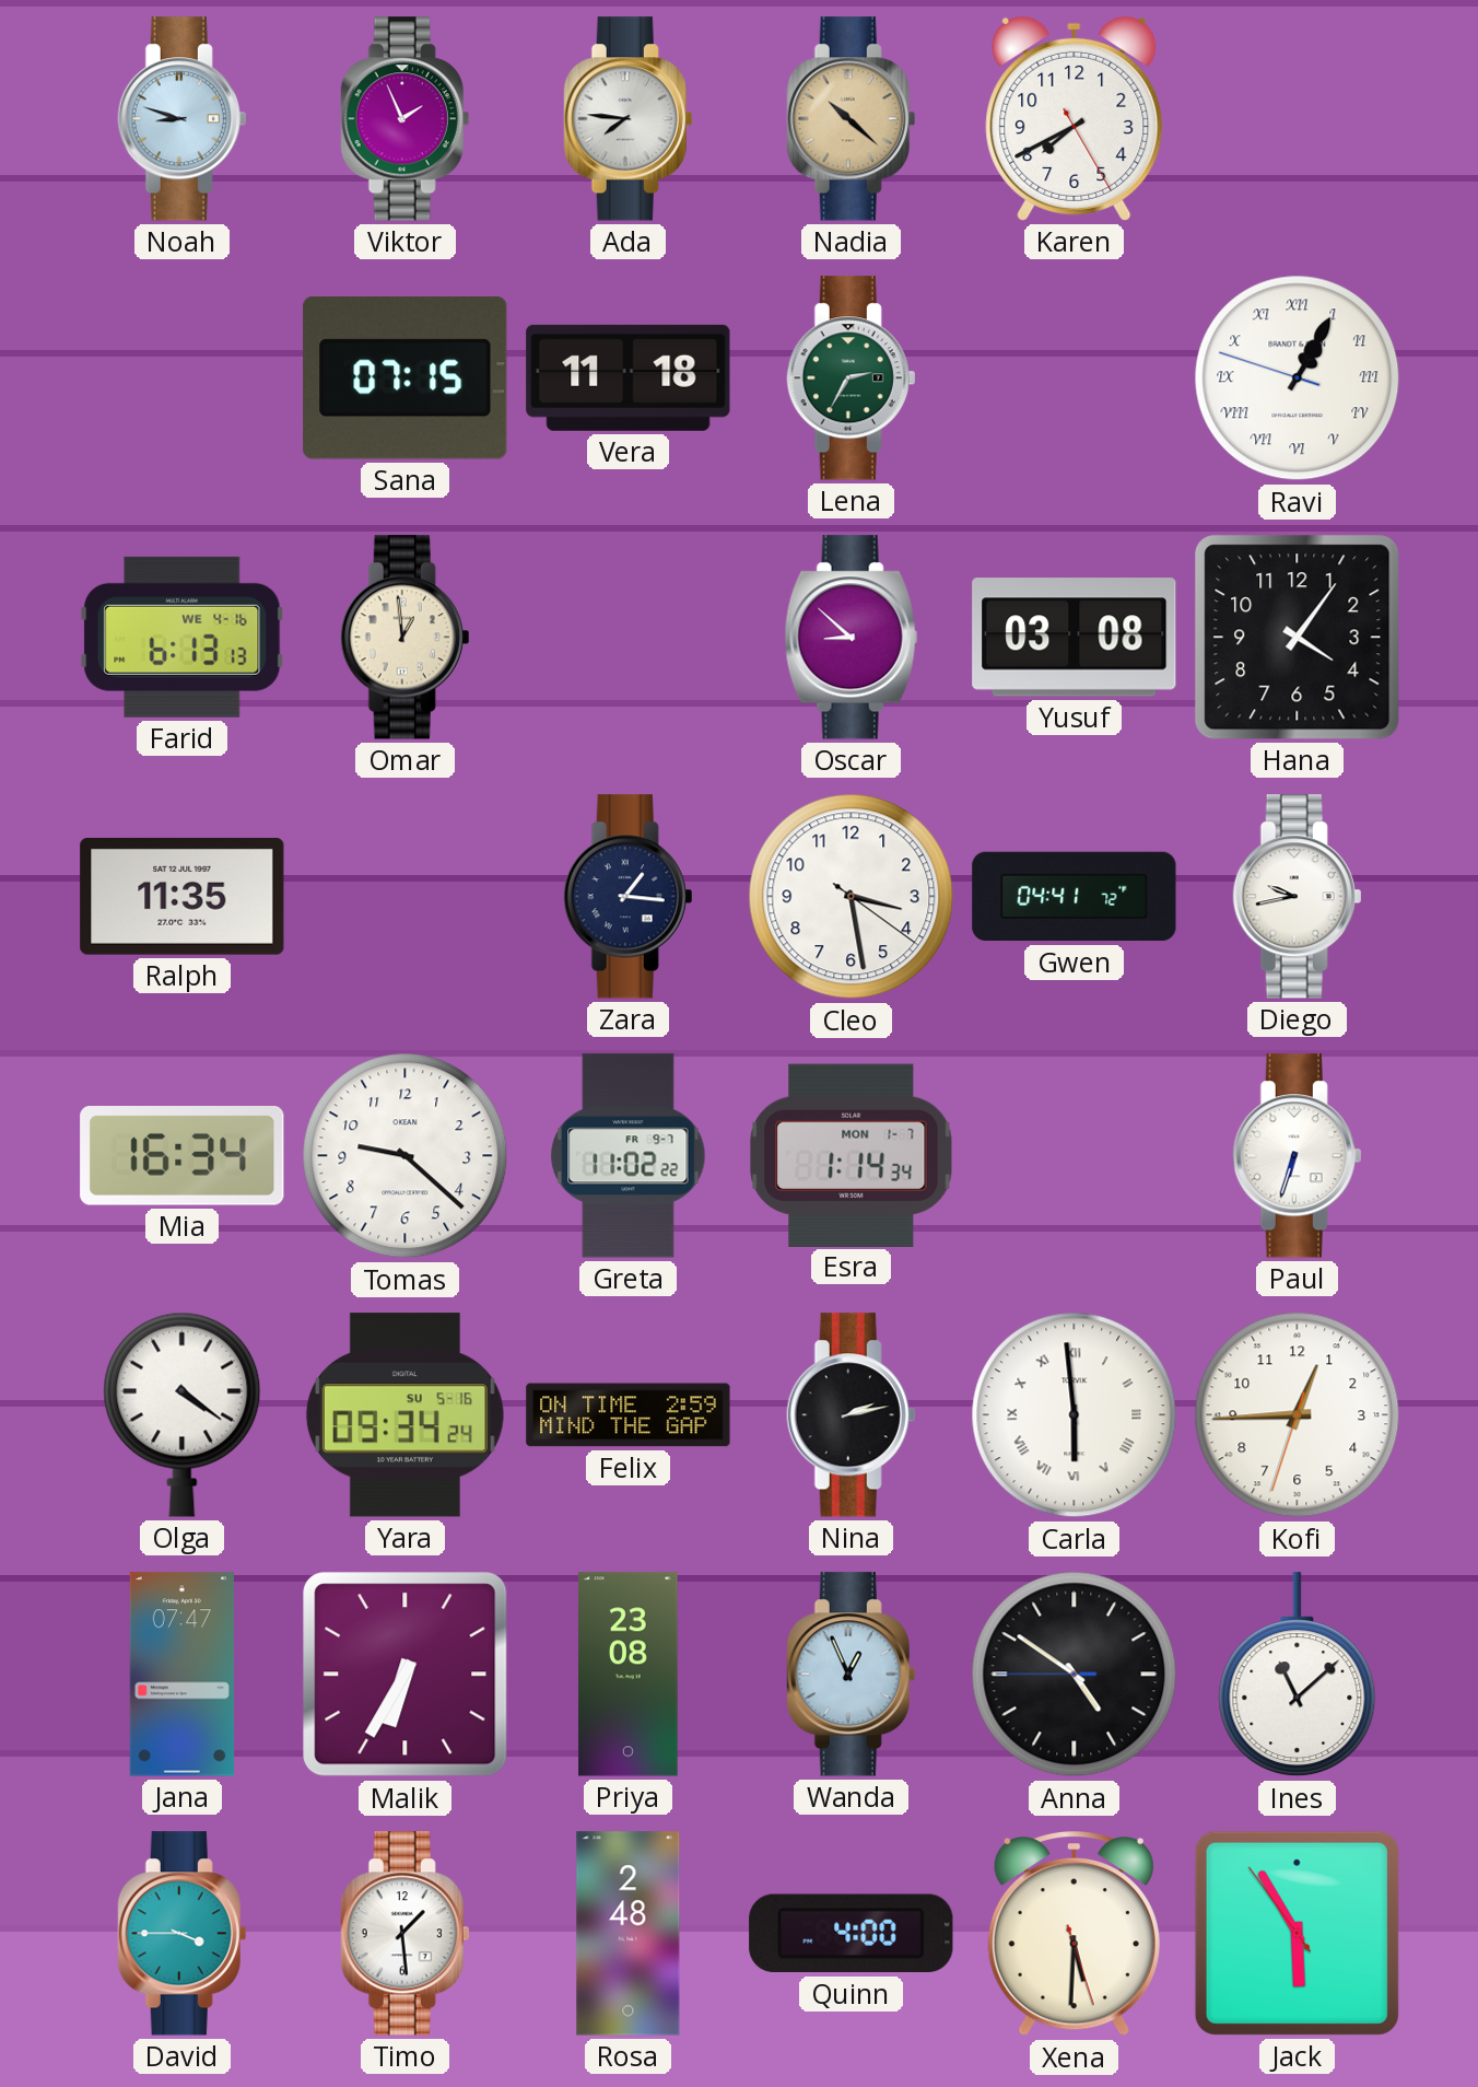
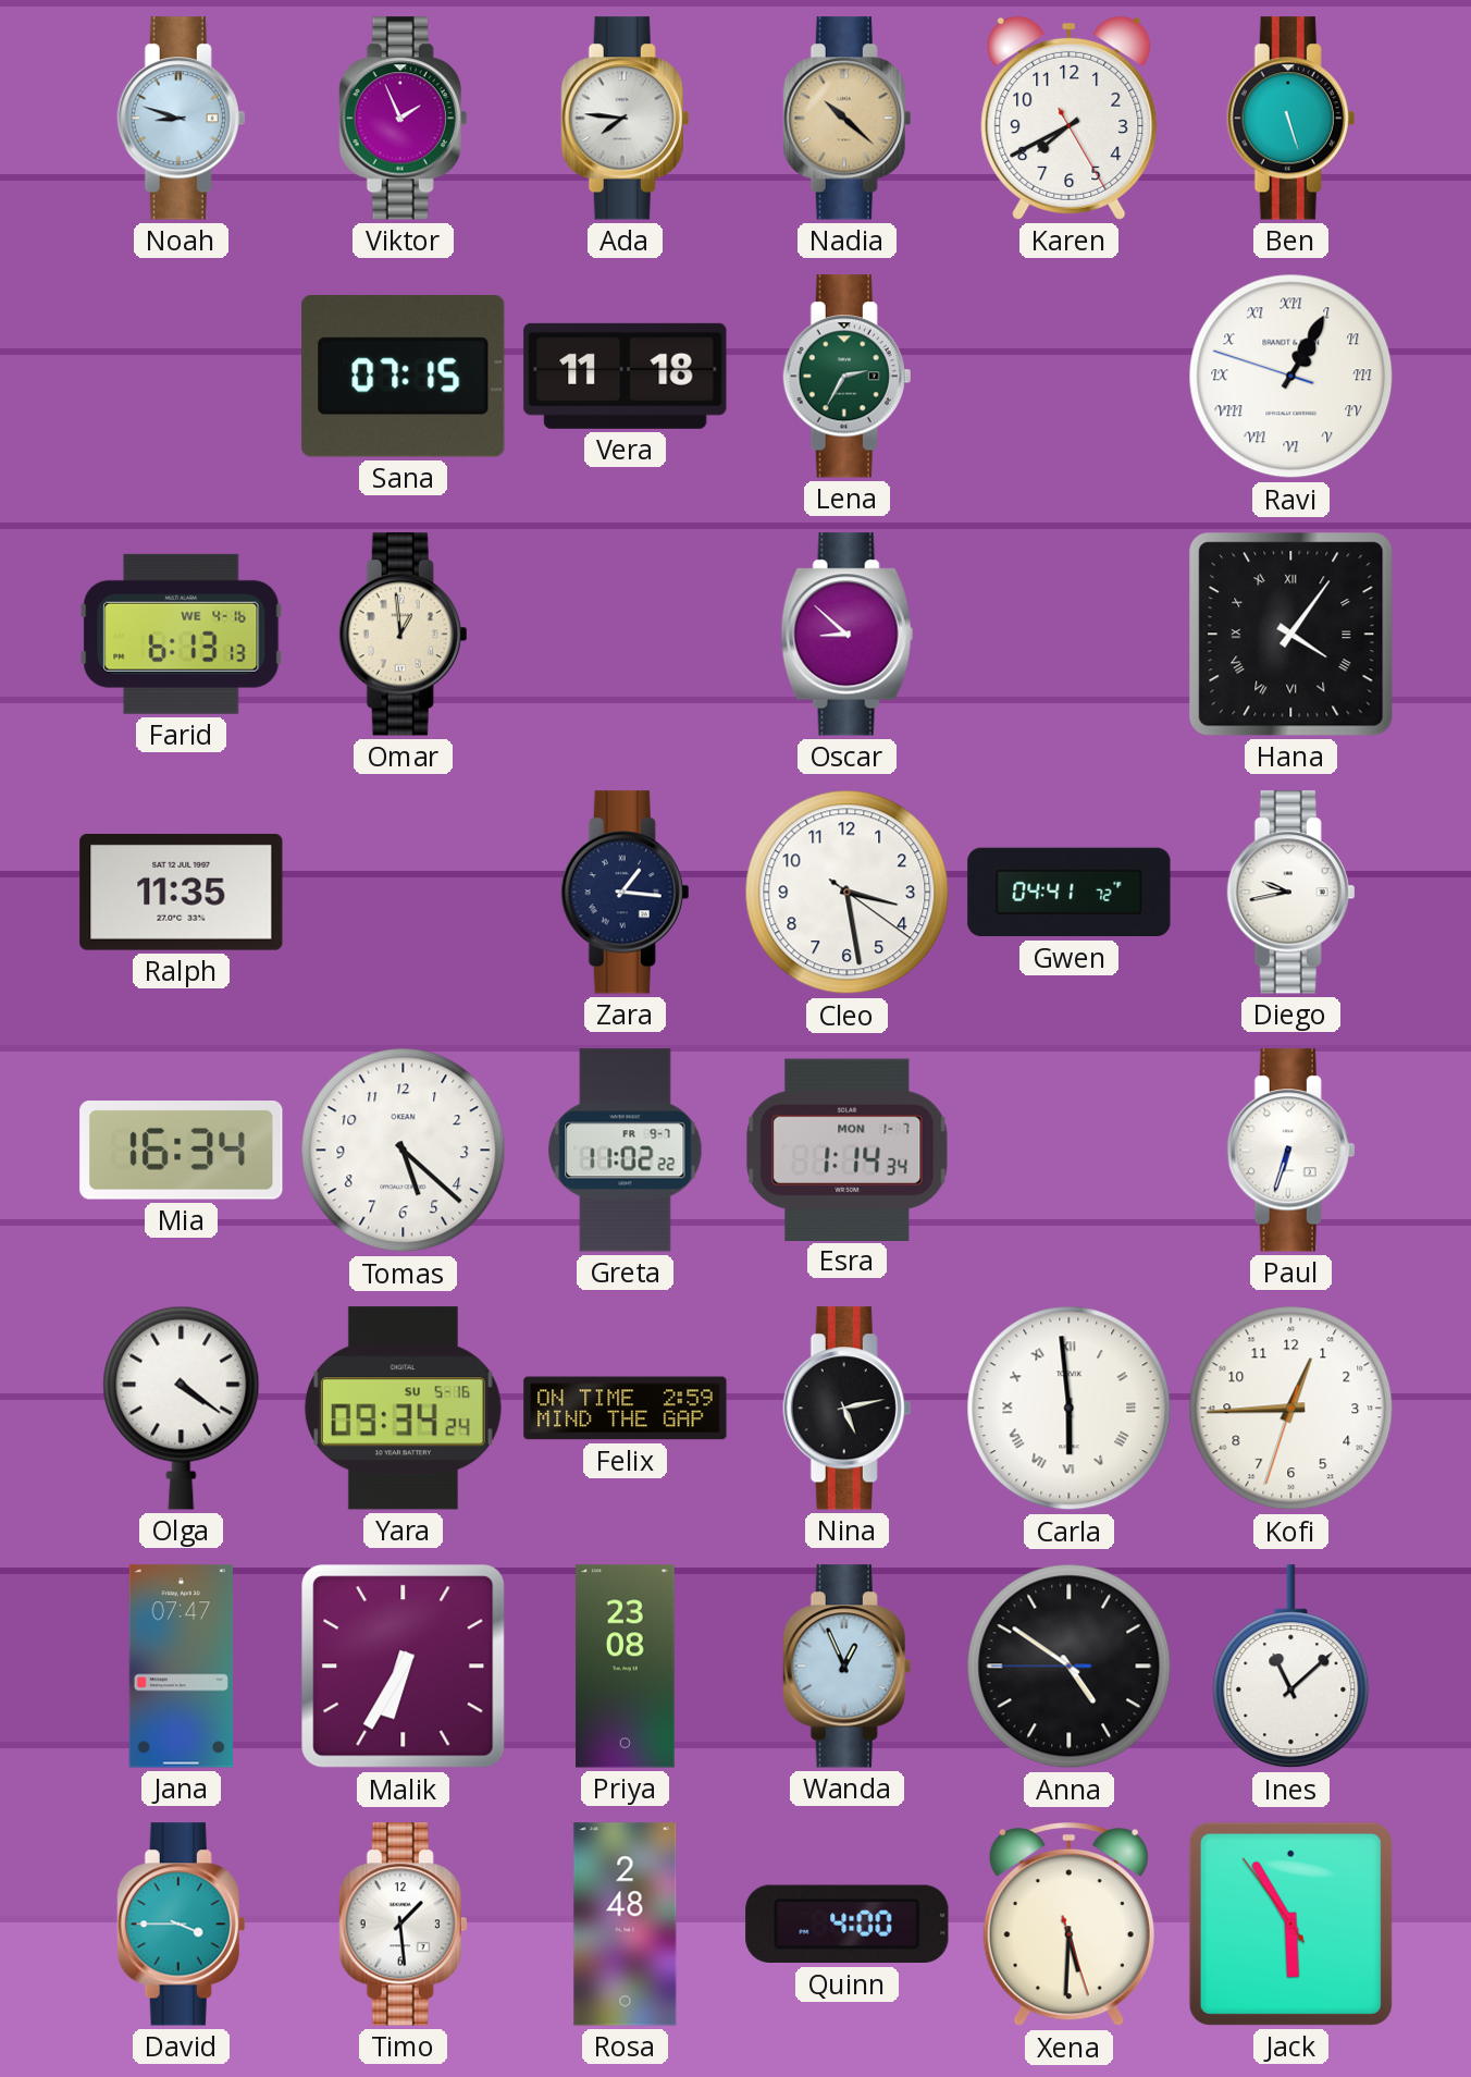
Ben: none -> 5:27 (1291, 119)
Yusuf: 03:08 -> none (1075, 638)
Hana numerals: Arabic -> Roman (1291, 635)
Tomas: 9:22 -> 5:22 (404, 1151)
Nina: 2:13 -> 5:13 (848, 1409)
